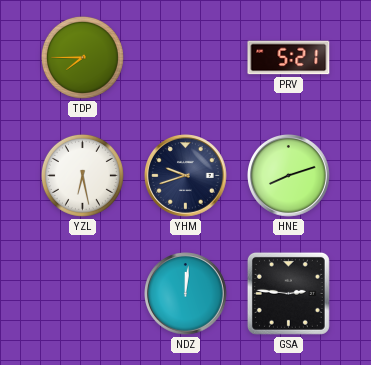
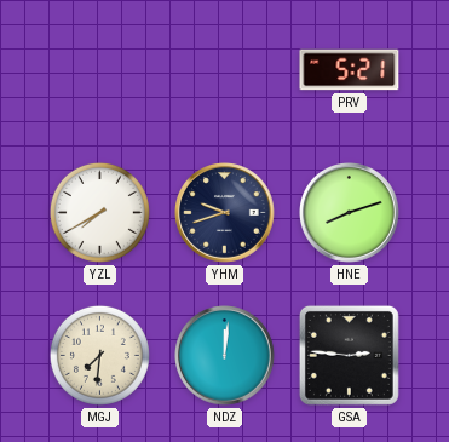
TDP: 7:45 -> none (82, 57)
YZL: 6:28 -> 7:40 (99, 212)
MGJ: none -> 7:31 (99, 355)
